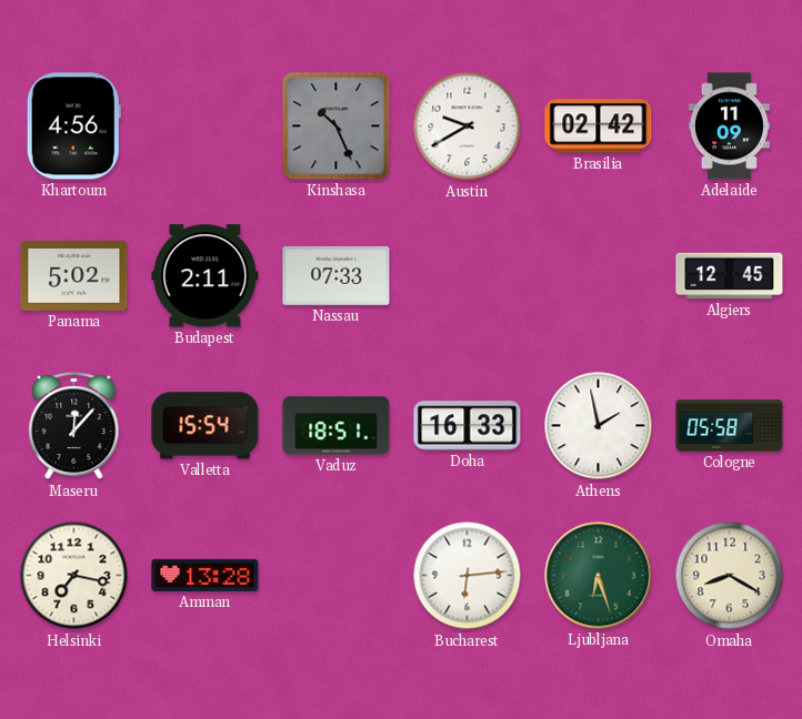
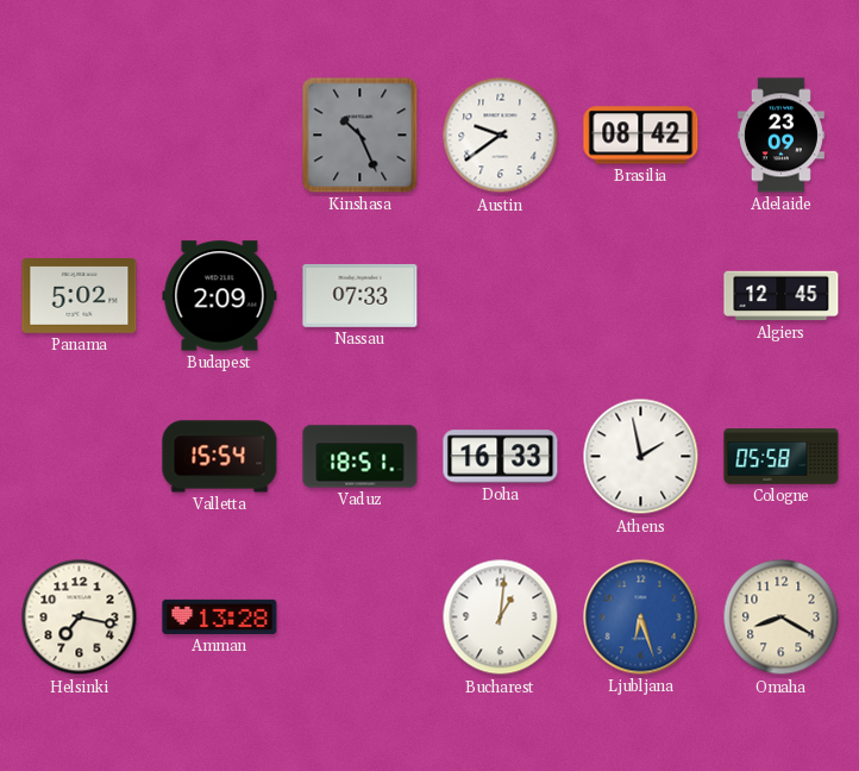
Khartoum: 4:56 -> none (73, 126)
Austin: 9:40 -> 9:39 (501, 136)
Brasilia: 02:42 -> 08:42 (641, 136)
Adelaide: 11:09 -> 23:09 (780, 136)
Budapest: 2:11 -> 2:09 (220, 296)
Maseru: 12:07 -> none (74, 426)
Bucharest: 6:14 -> 1:01 (501, 618)
Ljubljana dial: green -> blue (641, 618)
